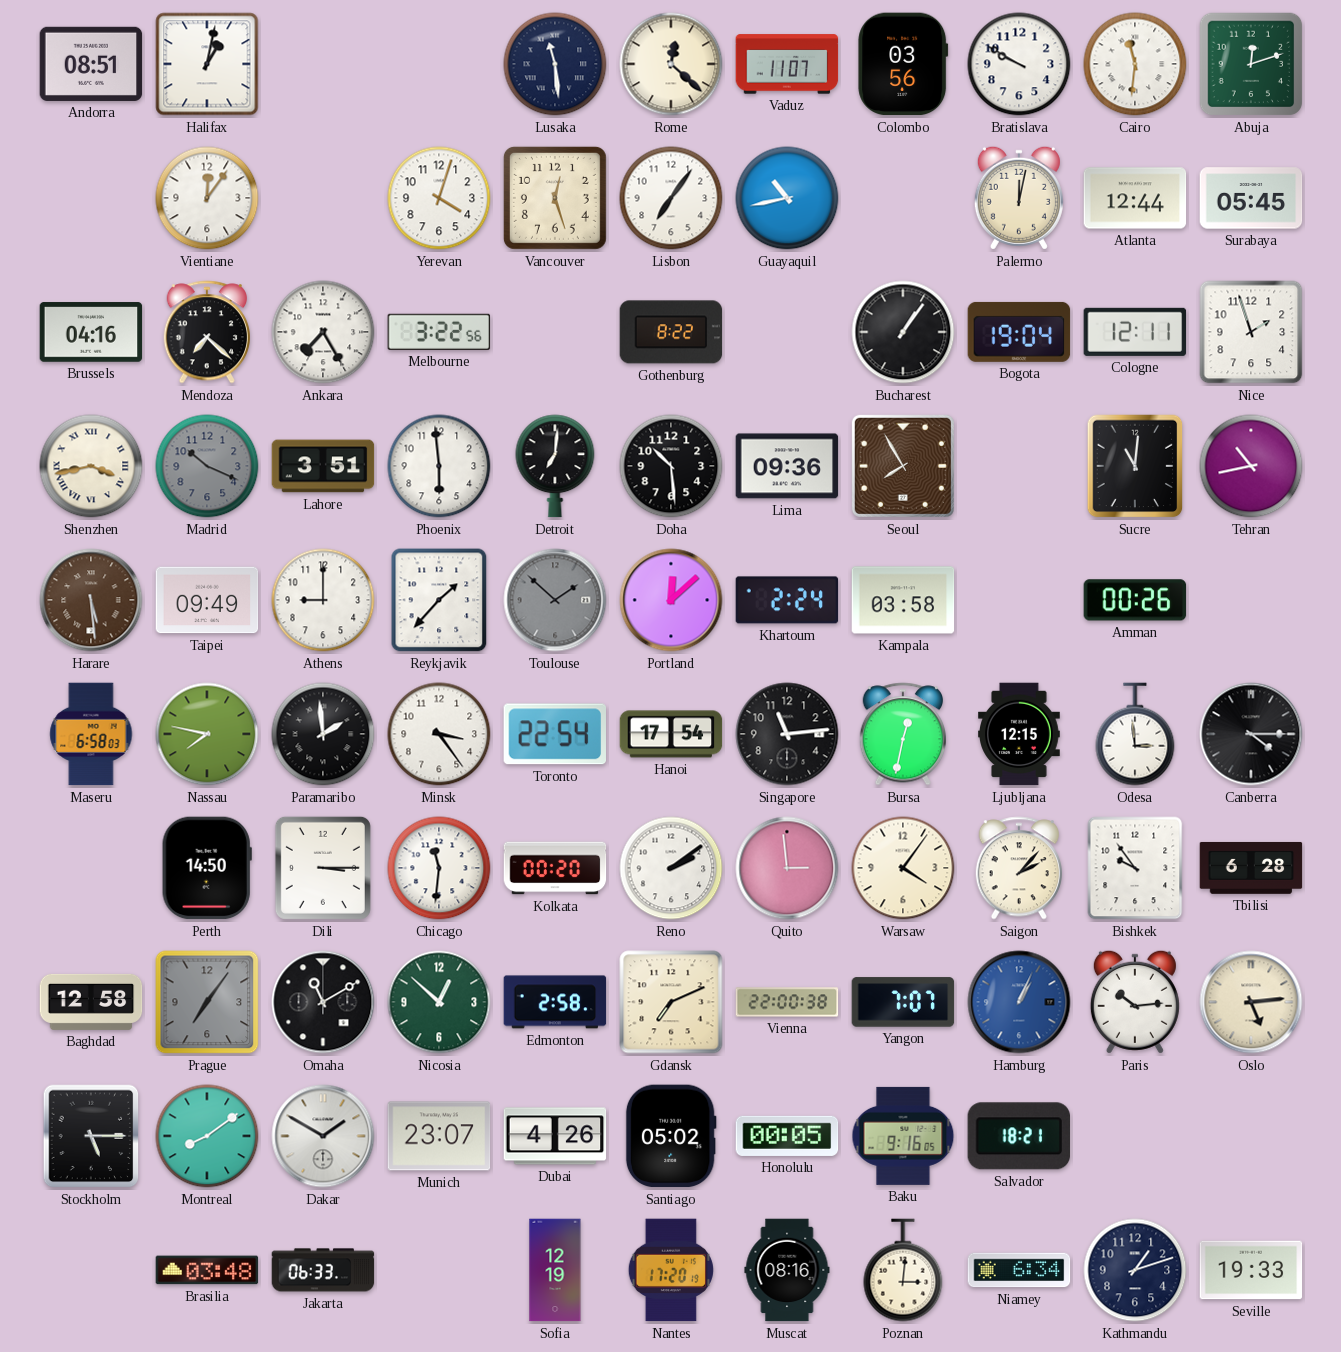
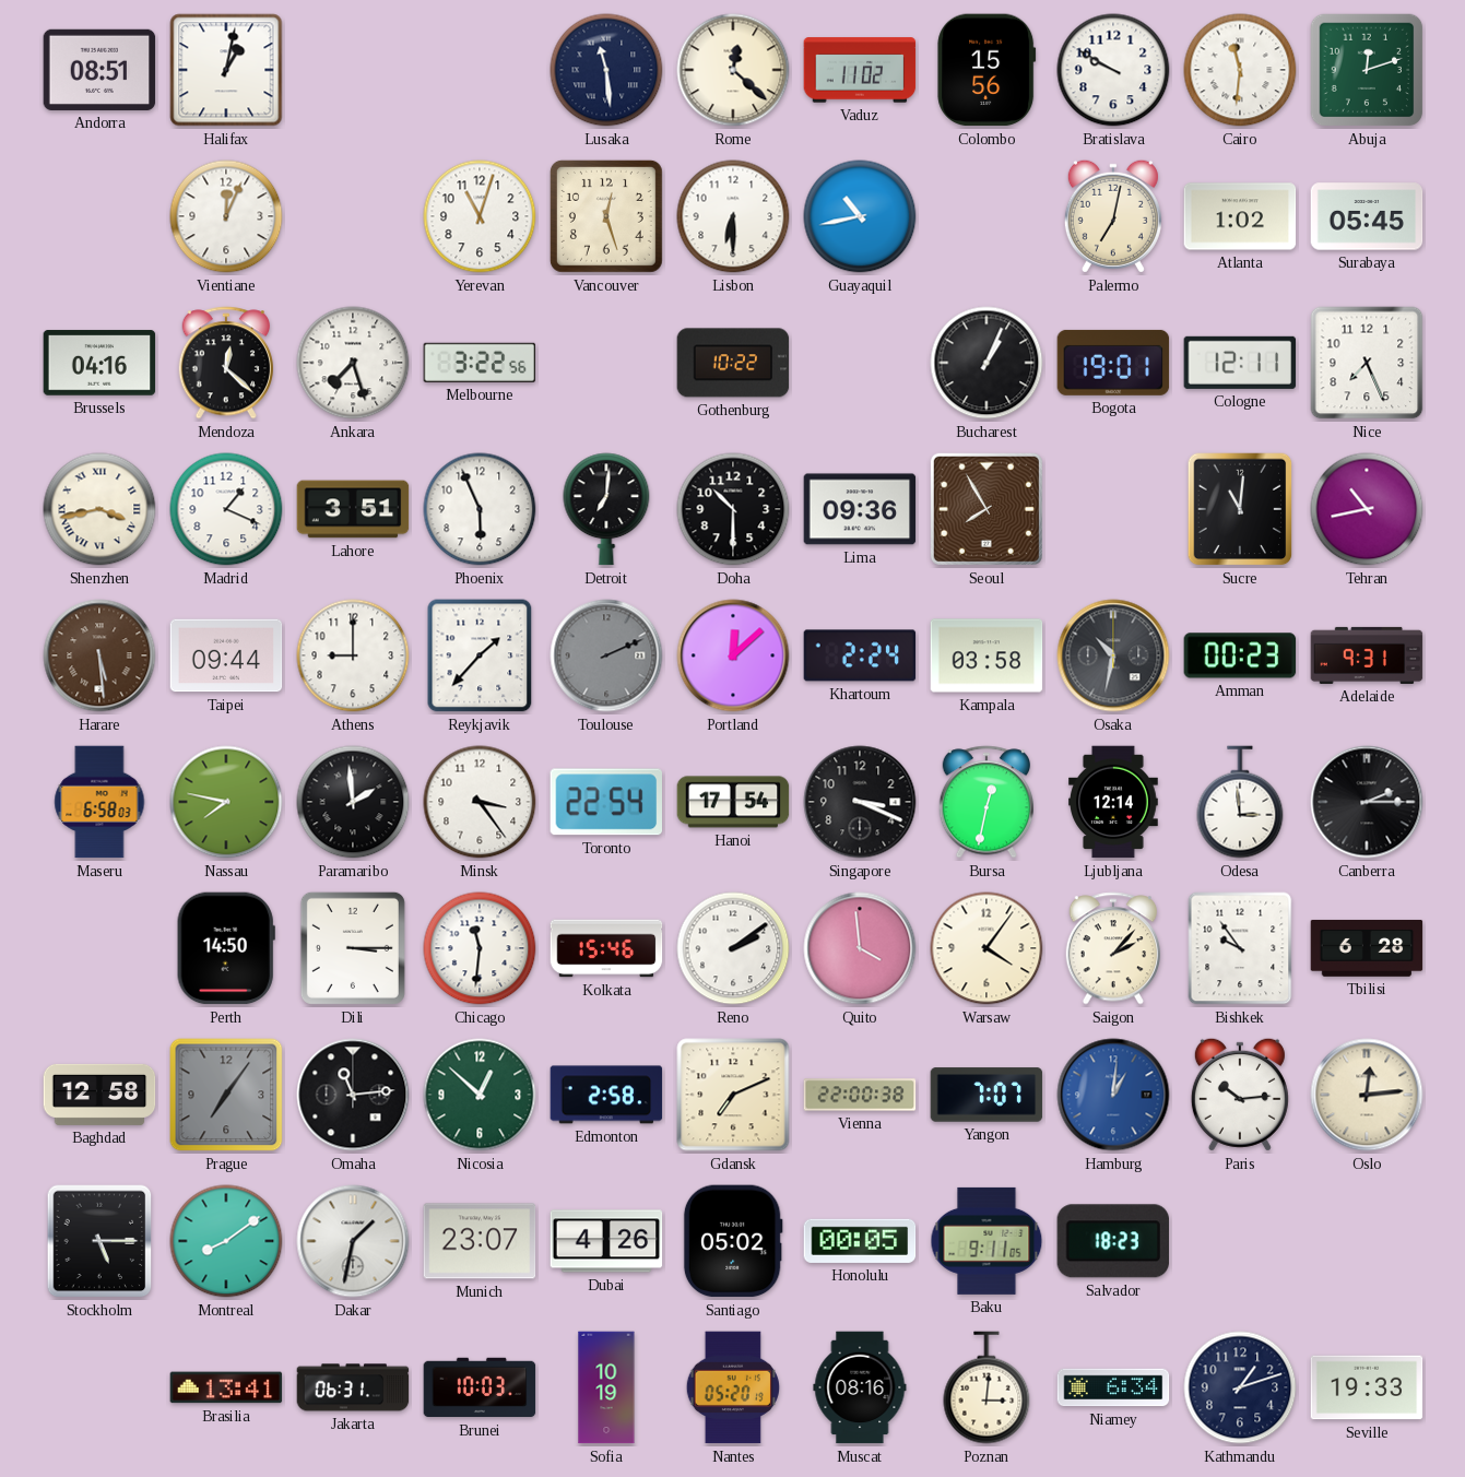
Vaduz: 11:07 -> 11:02 (860, 70)
Colombo: 03:56 -> 15:56 (986, 70)
Vientiane: 12:06 -> 12:04 (226, 216)
Yerevan: 4:03 -> 11:03 (480, 216)
Lisbon: 7:06 -> 6:30 (733, 216)
Palermo: 12:02 -> 7:02 (1113, 216)
Atlanta: 12:44 -> 1:02 (1240, 216)
Mendoza: 7:22 -> 12:22 (225, 363)
Ankara: 7:25 -> 7:27 (353, 363)
Gothenburg: 8:22 -> 10:22 (733, 363)
Bucharest: 1:06 -> 1:04 (986, 363)
Bogota: 19:04 -> 19:01 (1113, 363)
Nice: 1:57 -> 7:26 (1367, 363)
Madrid: 10:19 -> 1:19 (226, 509)
Madrid dial: grey -> white (226, 509)
Phoenix: 5:59 -> 5:56 (480, 509)
Doha: 10:29 -> 10:30 (733, 509)
Taipei: 09:49 -> 09:44 (226, 655)
Toulouse: 1:52 -> 2:11 (606, 655)
Osaka: none -> 10:32 (1113, 655)
Amman: 00:26 -> 00:23 (1240, 655)
Adelaide: none -> 9:31 (1367, 655)
Singapore: 11:14 -> 3:19 (860, 802)
Ljubljana: 12:15 -> 12:14 (1114, 802)
Canberra: 4:15 -> 2:15 (1367, 802)
Kolkata: 00:20 -> 15:46 (606, 948)
Quito: 2:59 -> 3:59 (860, 948)
Omaha: 11:10 -> 11:14 (353, 1095)
Hamburg: 1:04 -> 1:01 (1113, 1095)
Oslo: 5:14 -> 12:14 (1367, 1095)
Dakar: 1:50 -> 1:32 (353, 1241)
Baku: 9:16 -> 9:11 (986, 1241)
Salvador: 18:21 -> 18:23 (1112, 1241)
Brasilia: 03:48 -> 13:41 (226, 1387)
Jakarta: 06:33 -> 06:31 (353, 1387)
Brunei: none -> 10:03 (480, 1387)
Sofia: 12:19 -> 10:19 (606, 1387)
Nantes: 17:20 -> 05:20 (733, 1387)
